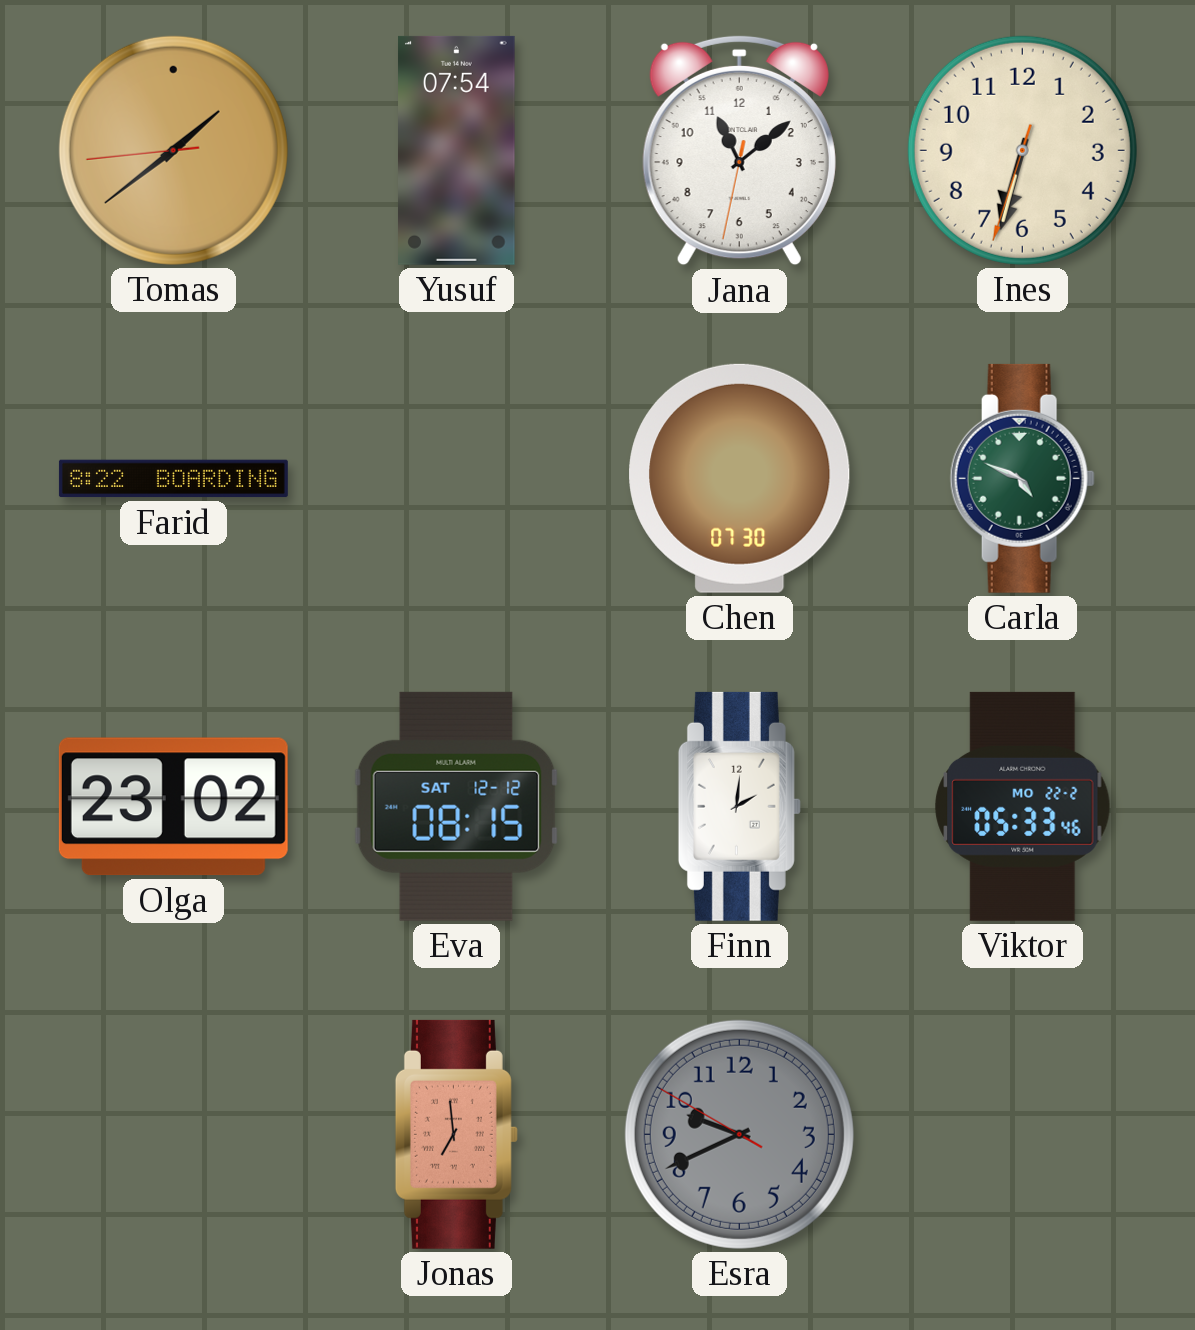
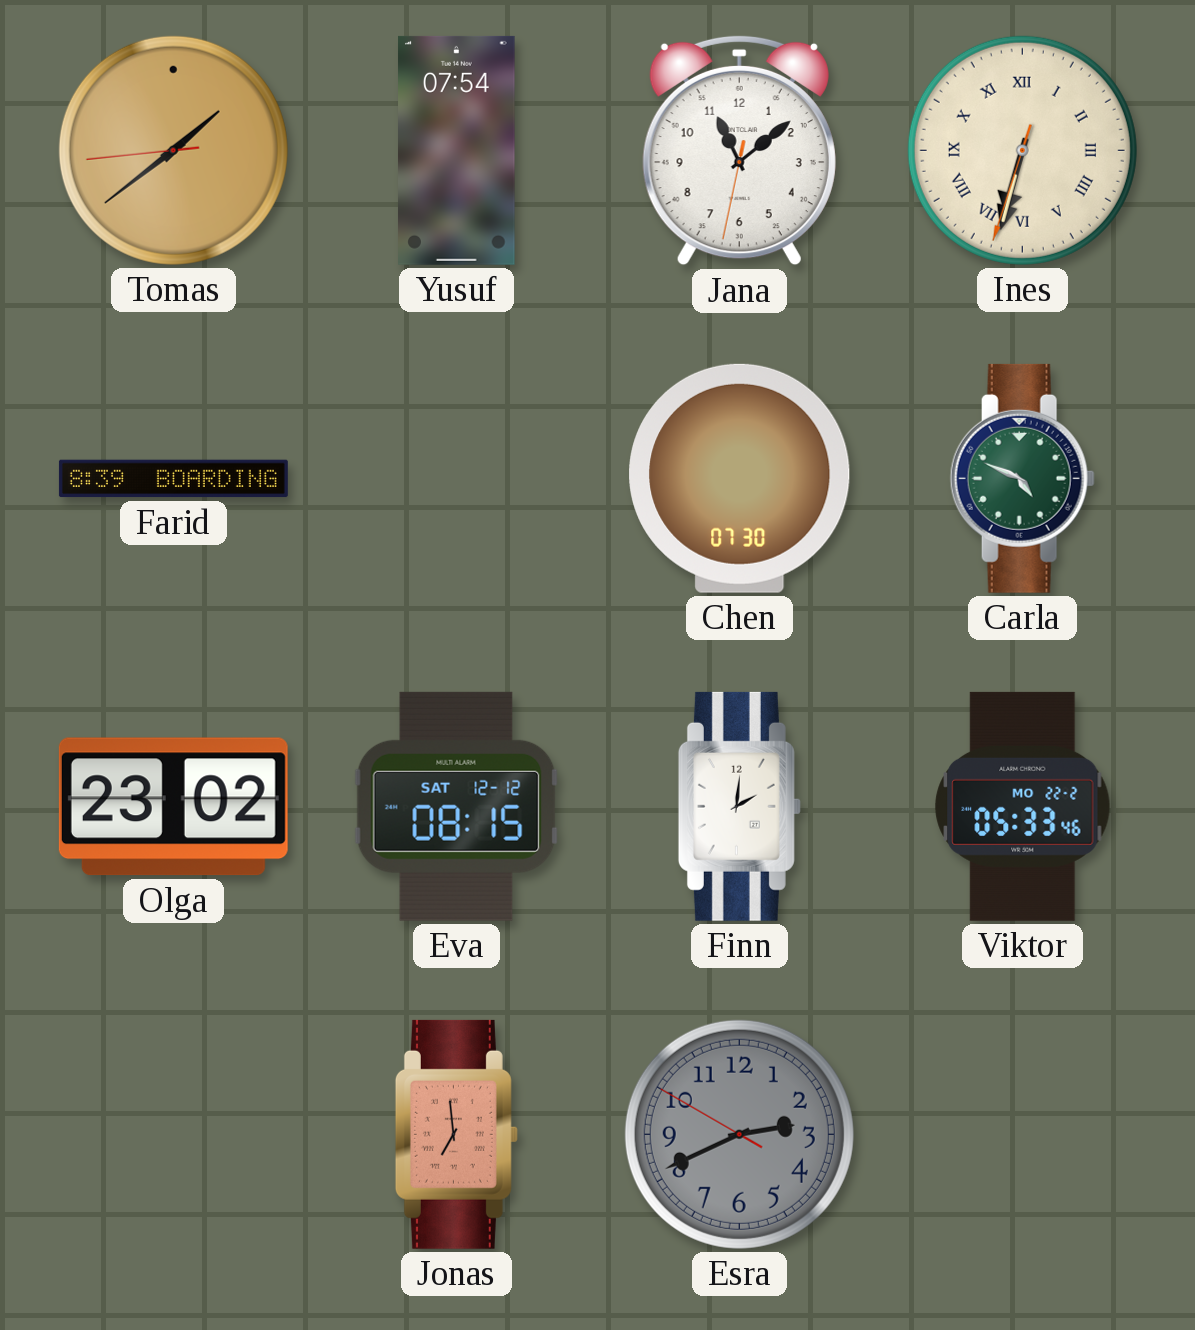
Ines numerals: Arabic -> Roman (1022, 150)
Farid: 8:22 -> 8:39 (173, 479)
Esra: 9:40 -> 2:40 (739, 1134)
